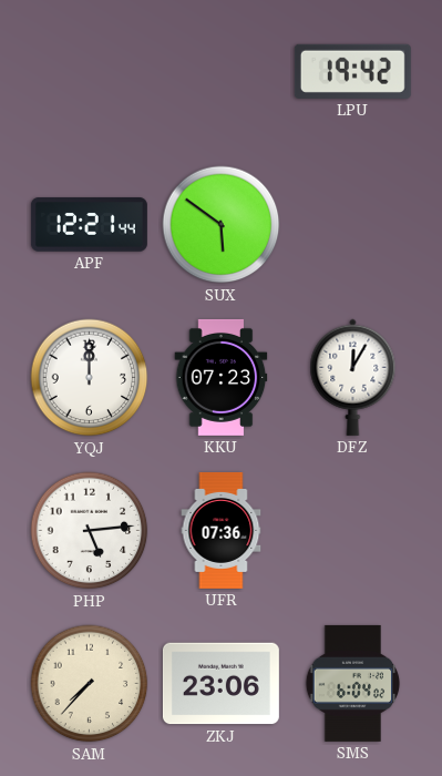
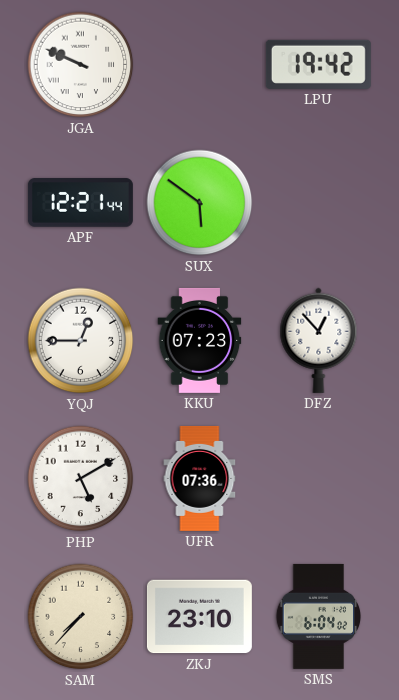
JGA: none -> 9:49 (81, 65)
YQJ: 12:00 -> 12:45 (81, 341)
DFZ: 12:05 -> 12:53 (319, 340)
PHP: 5:14 -> 5:10 (81, 479)
ZKJ: 23:06 -> 23:10 (199, 617)
